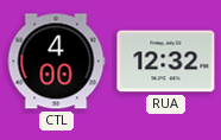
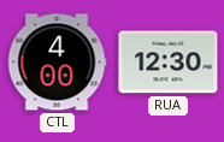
RUA: 12:32 -> 12:30 (169, 63)
